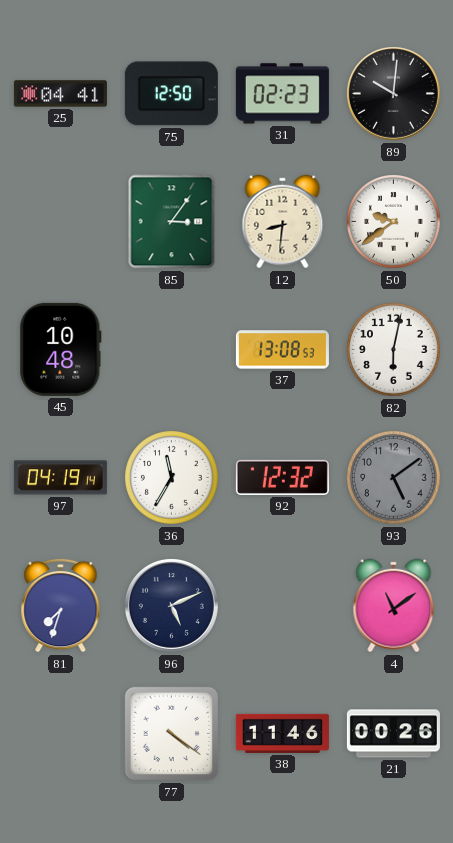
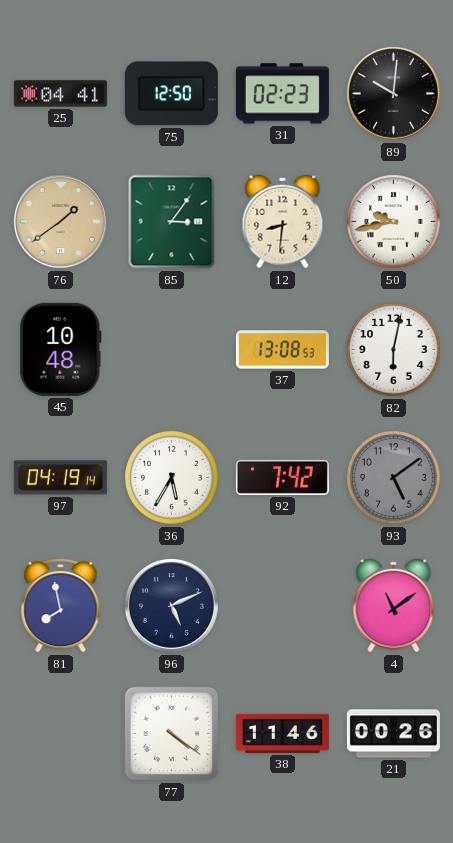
76: none -> 1:39 (60, 221)
50: 9:39 -> 9:43 (394, 222)
36: 11:35 -> 5:35 (172, 478)
92: 12:32 -> 7:42 (282, 477)
81: 7:33 -> 7:58 (61, 605)
